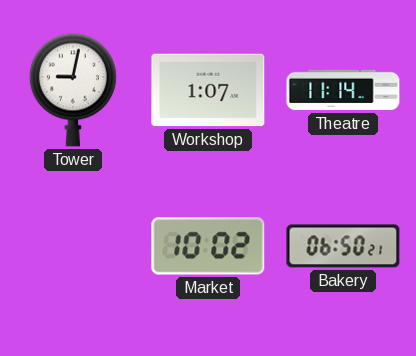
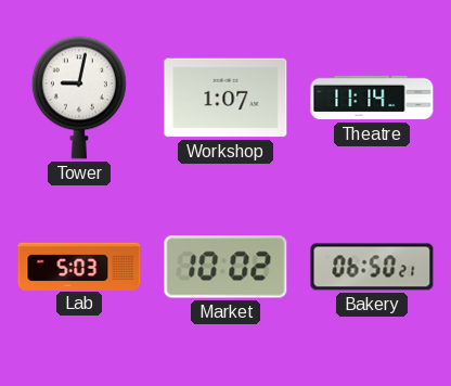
Lab: none -> 5:03 (79, 266)
